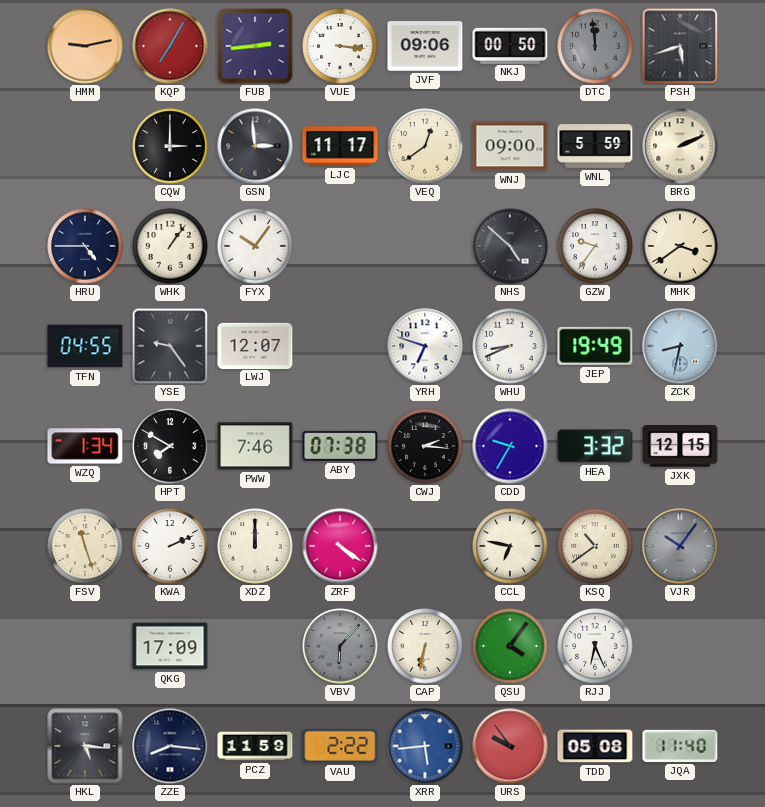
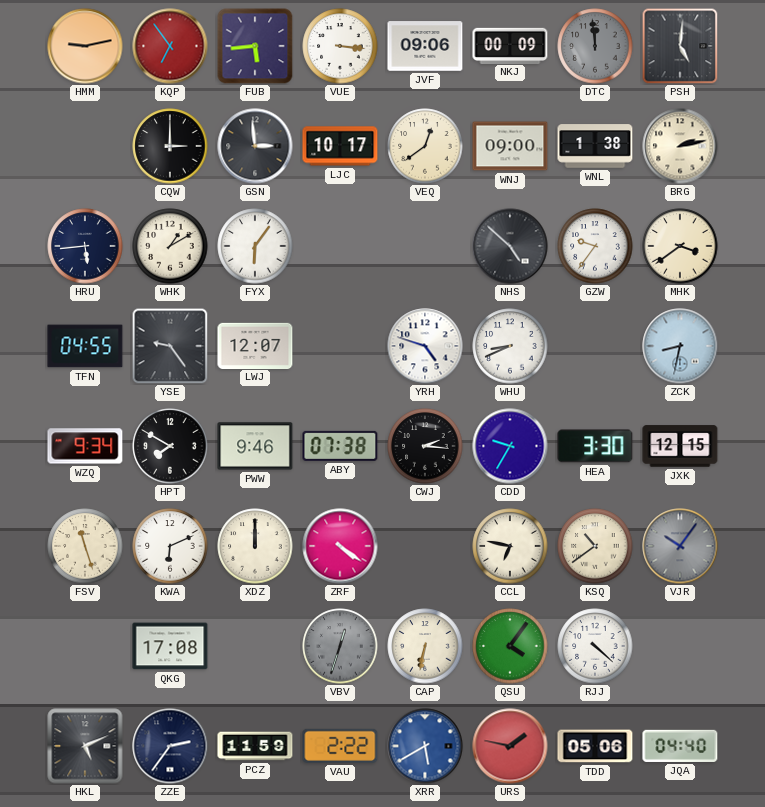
KQP: 7:05 -> 6:54 (170, 46)
FUB: 2:44 -> 5:44 (255, 46)
NKJ: 00:50 -> 00:09 (510, 45)
PSH: 5:42 -> 5:01 (680, 46)
LJC: 11:17 -> 10:17 (340, 146)
WNL: 5:59 -> 1:38 (595, 146)
BRG: 2:11 -> 2:13 (680, 146)
HRU: 4:45 -> 5:44 (85, 246)
WHK: 1:06 -> 1:10 (170, 246)
FYX: 10:06 -> 6:06 (255, 246)
YRH: 6:48 -> 4:48 (425, 346)
JEP: 19:49 -> none (595, 346)
WZQ: 1:34 -> 9:34 (85, 446)
PWW: 7:46 -> 9:46 (255, 446)
HEA: 3:32 -> 3:30 (595, 446)
KWA: 2:11 -> 6:11 (170, 546)
QKG: 17:09 -> 17:08 (170, 646)
VBV: 6:07 -> 12:33 (340, 646)
RJJ: 6:26 -> 4:22 (595, 646)
HKL: 5:16 -> 5:11 (85, 746)
ZZE: 8:16 -> 2:36 (170, 746)
XRR: 5:44 -> 5:40 (425, 746)
URS: 9:54 -> 1:47 (510, 746)
TDD: 05:08 -> 05:06 (595, 746)
JQA: 11:40 -> 04:40 (680, 746)
